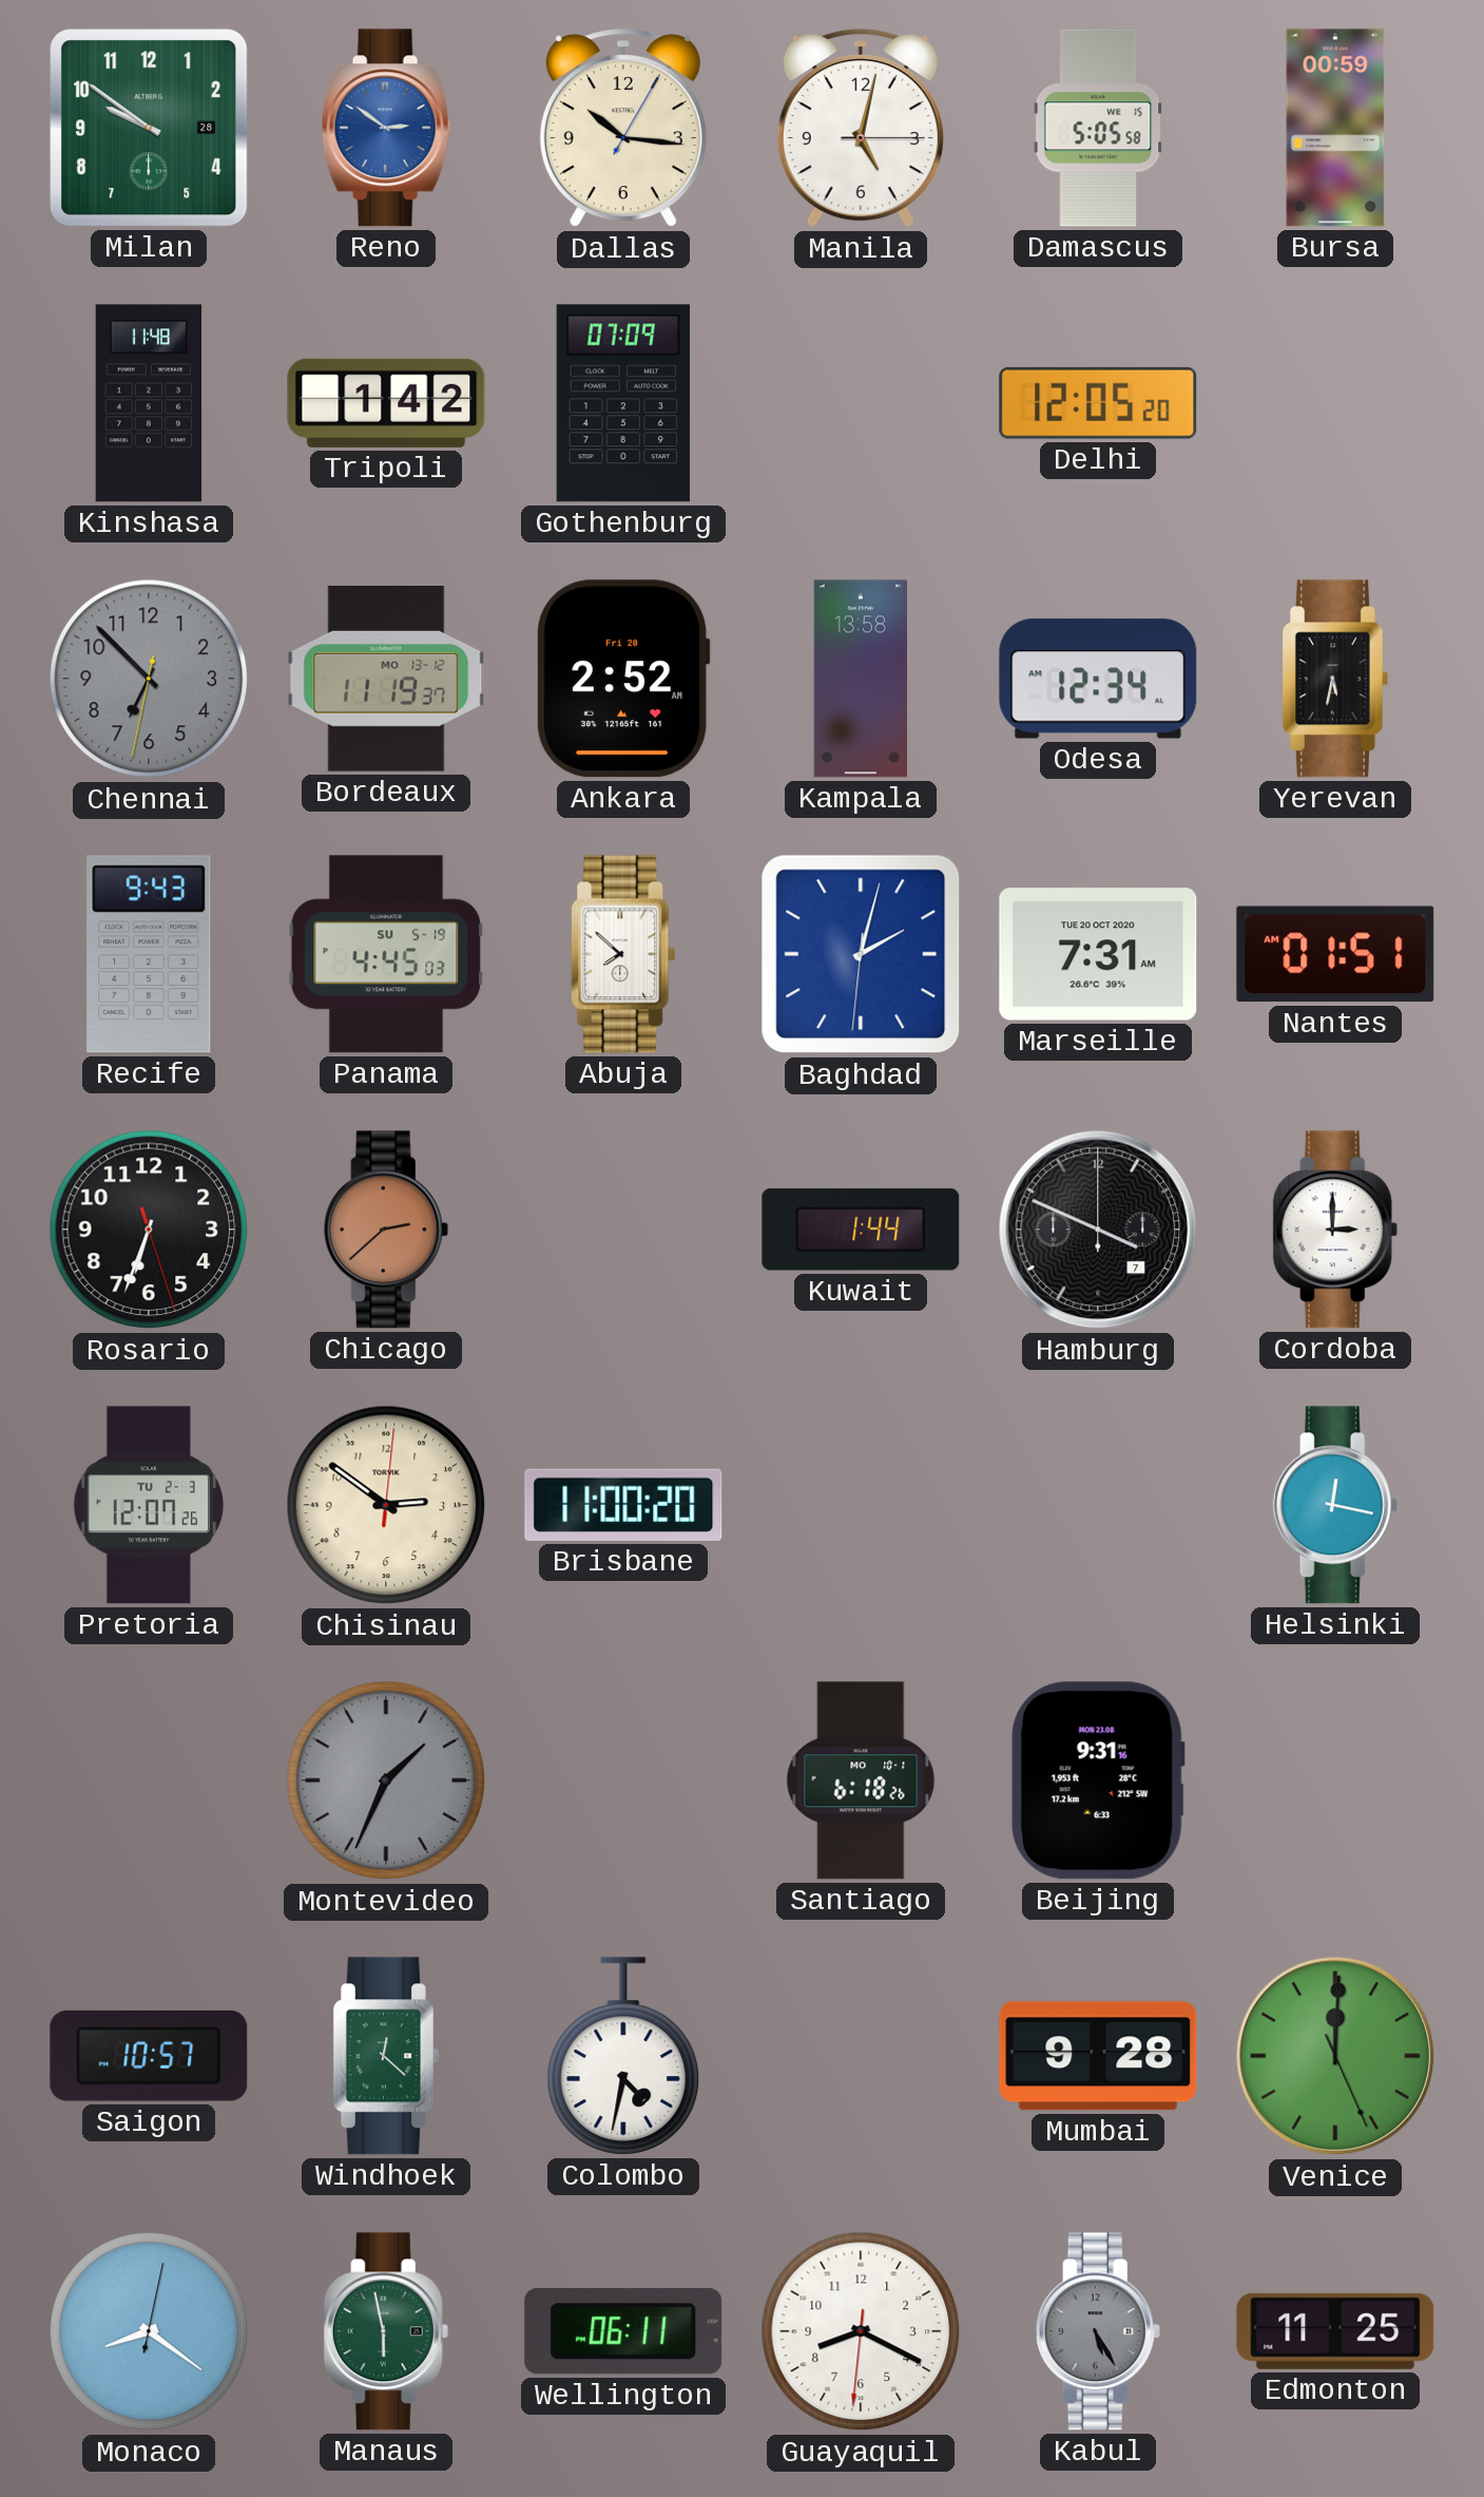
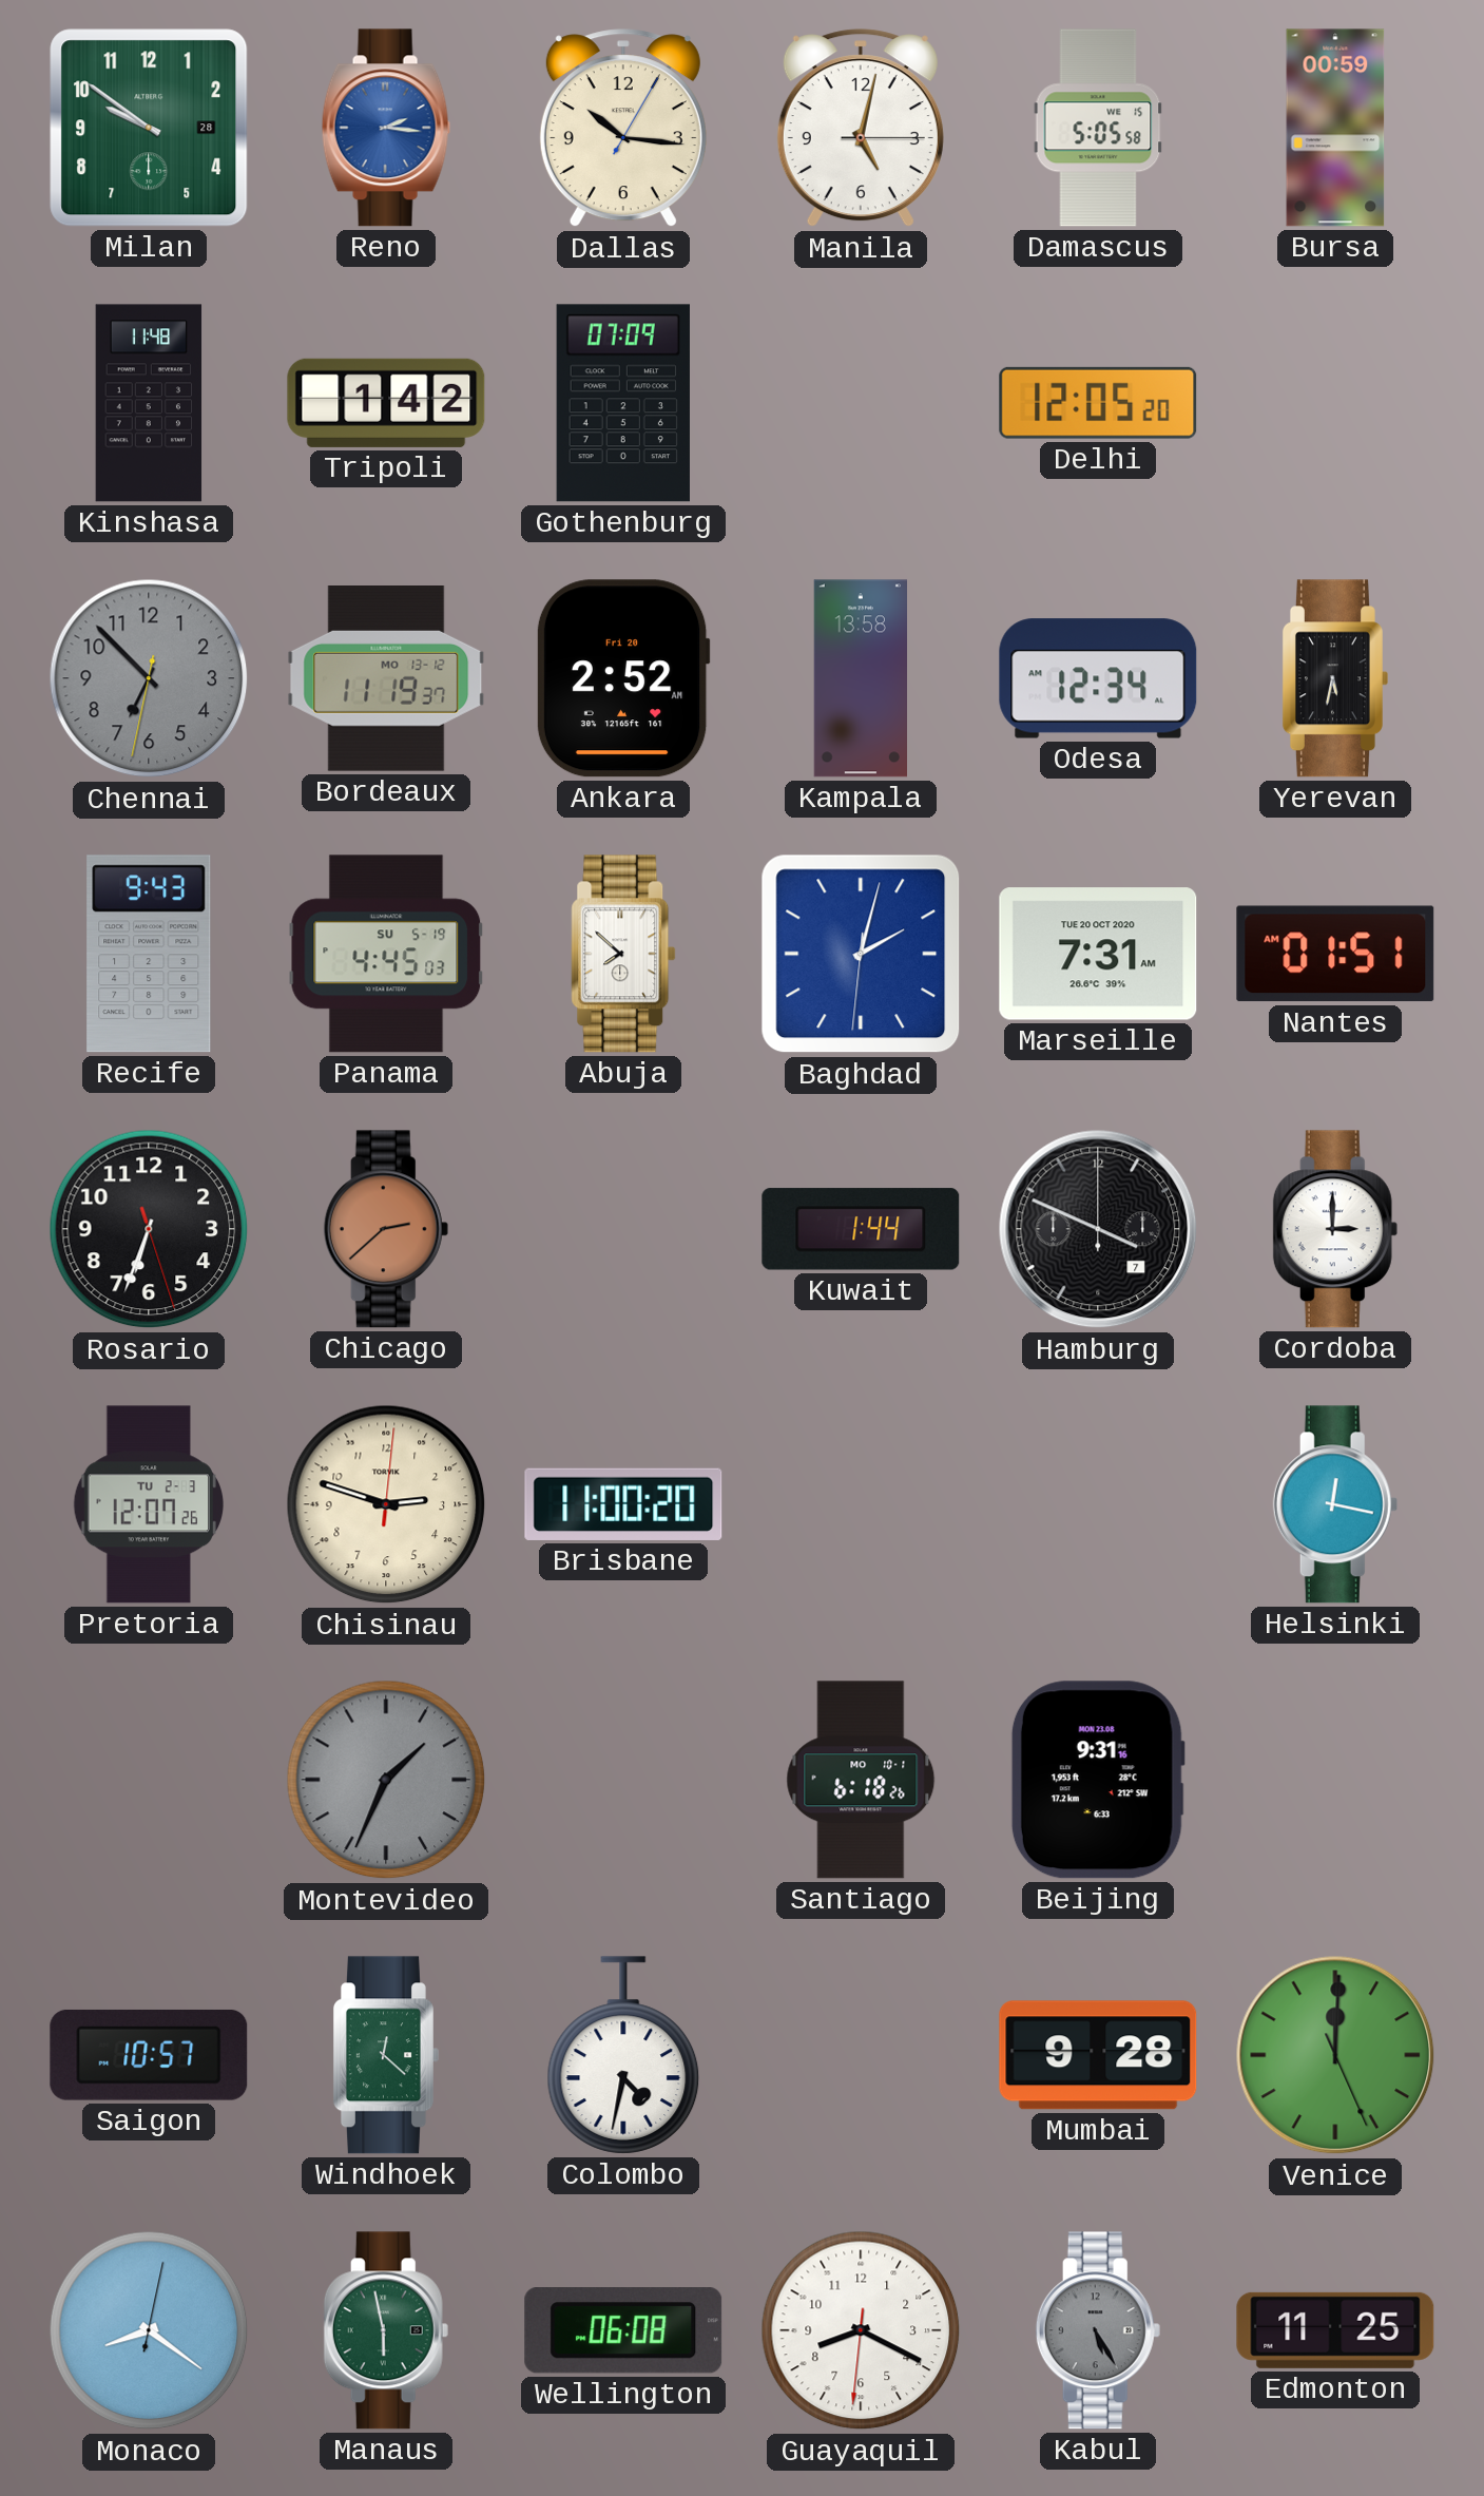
Reno: 2:51 -> 2:16 (386, 128)
Chisinau: 2:51 -> 2:48 (386, 1504)
Wellington: 06:11 -> 06:08 (623, 2330)
